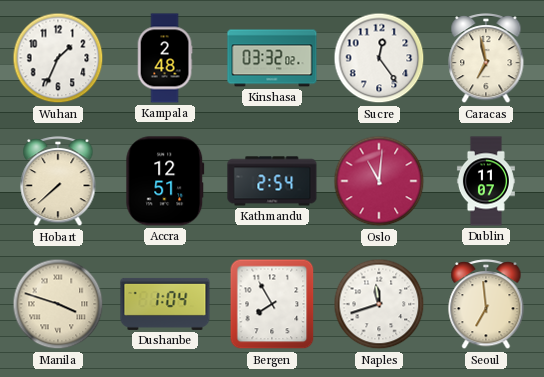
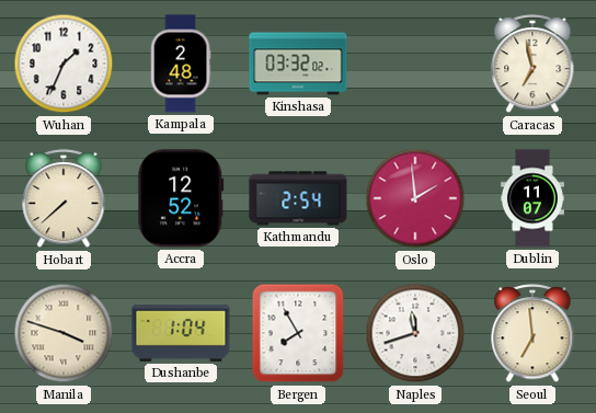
Sucre: 12:24 -> none (379, 58)
Accra: 12:51 -> 12:52 (181, 198)
Oslo: 11:01 -> 1:59 (415, 198)
